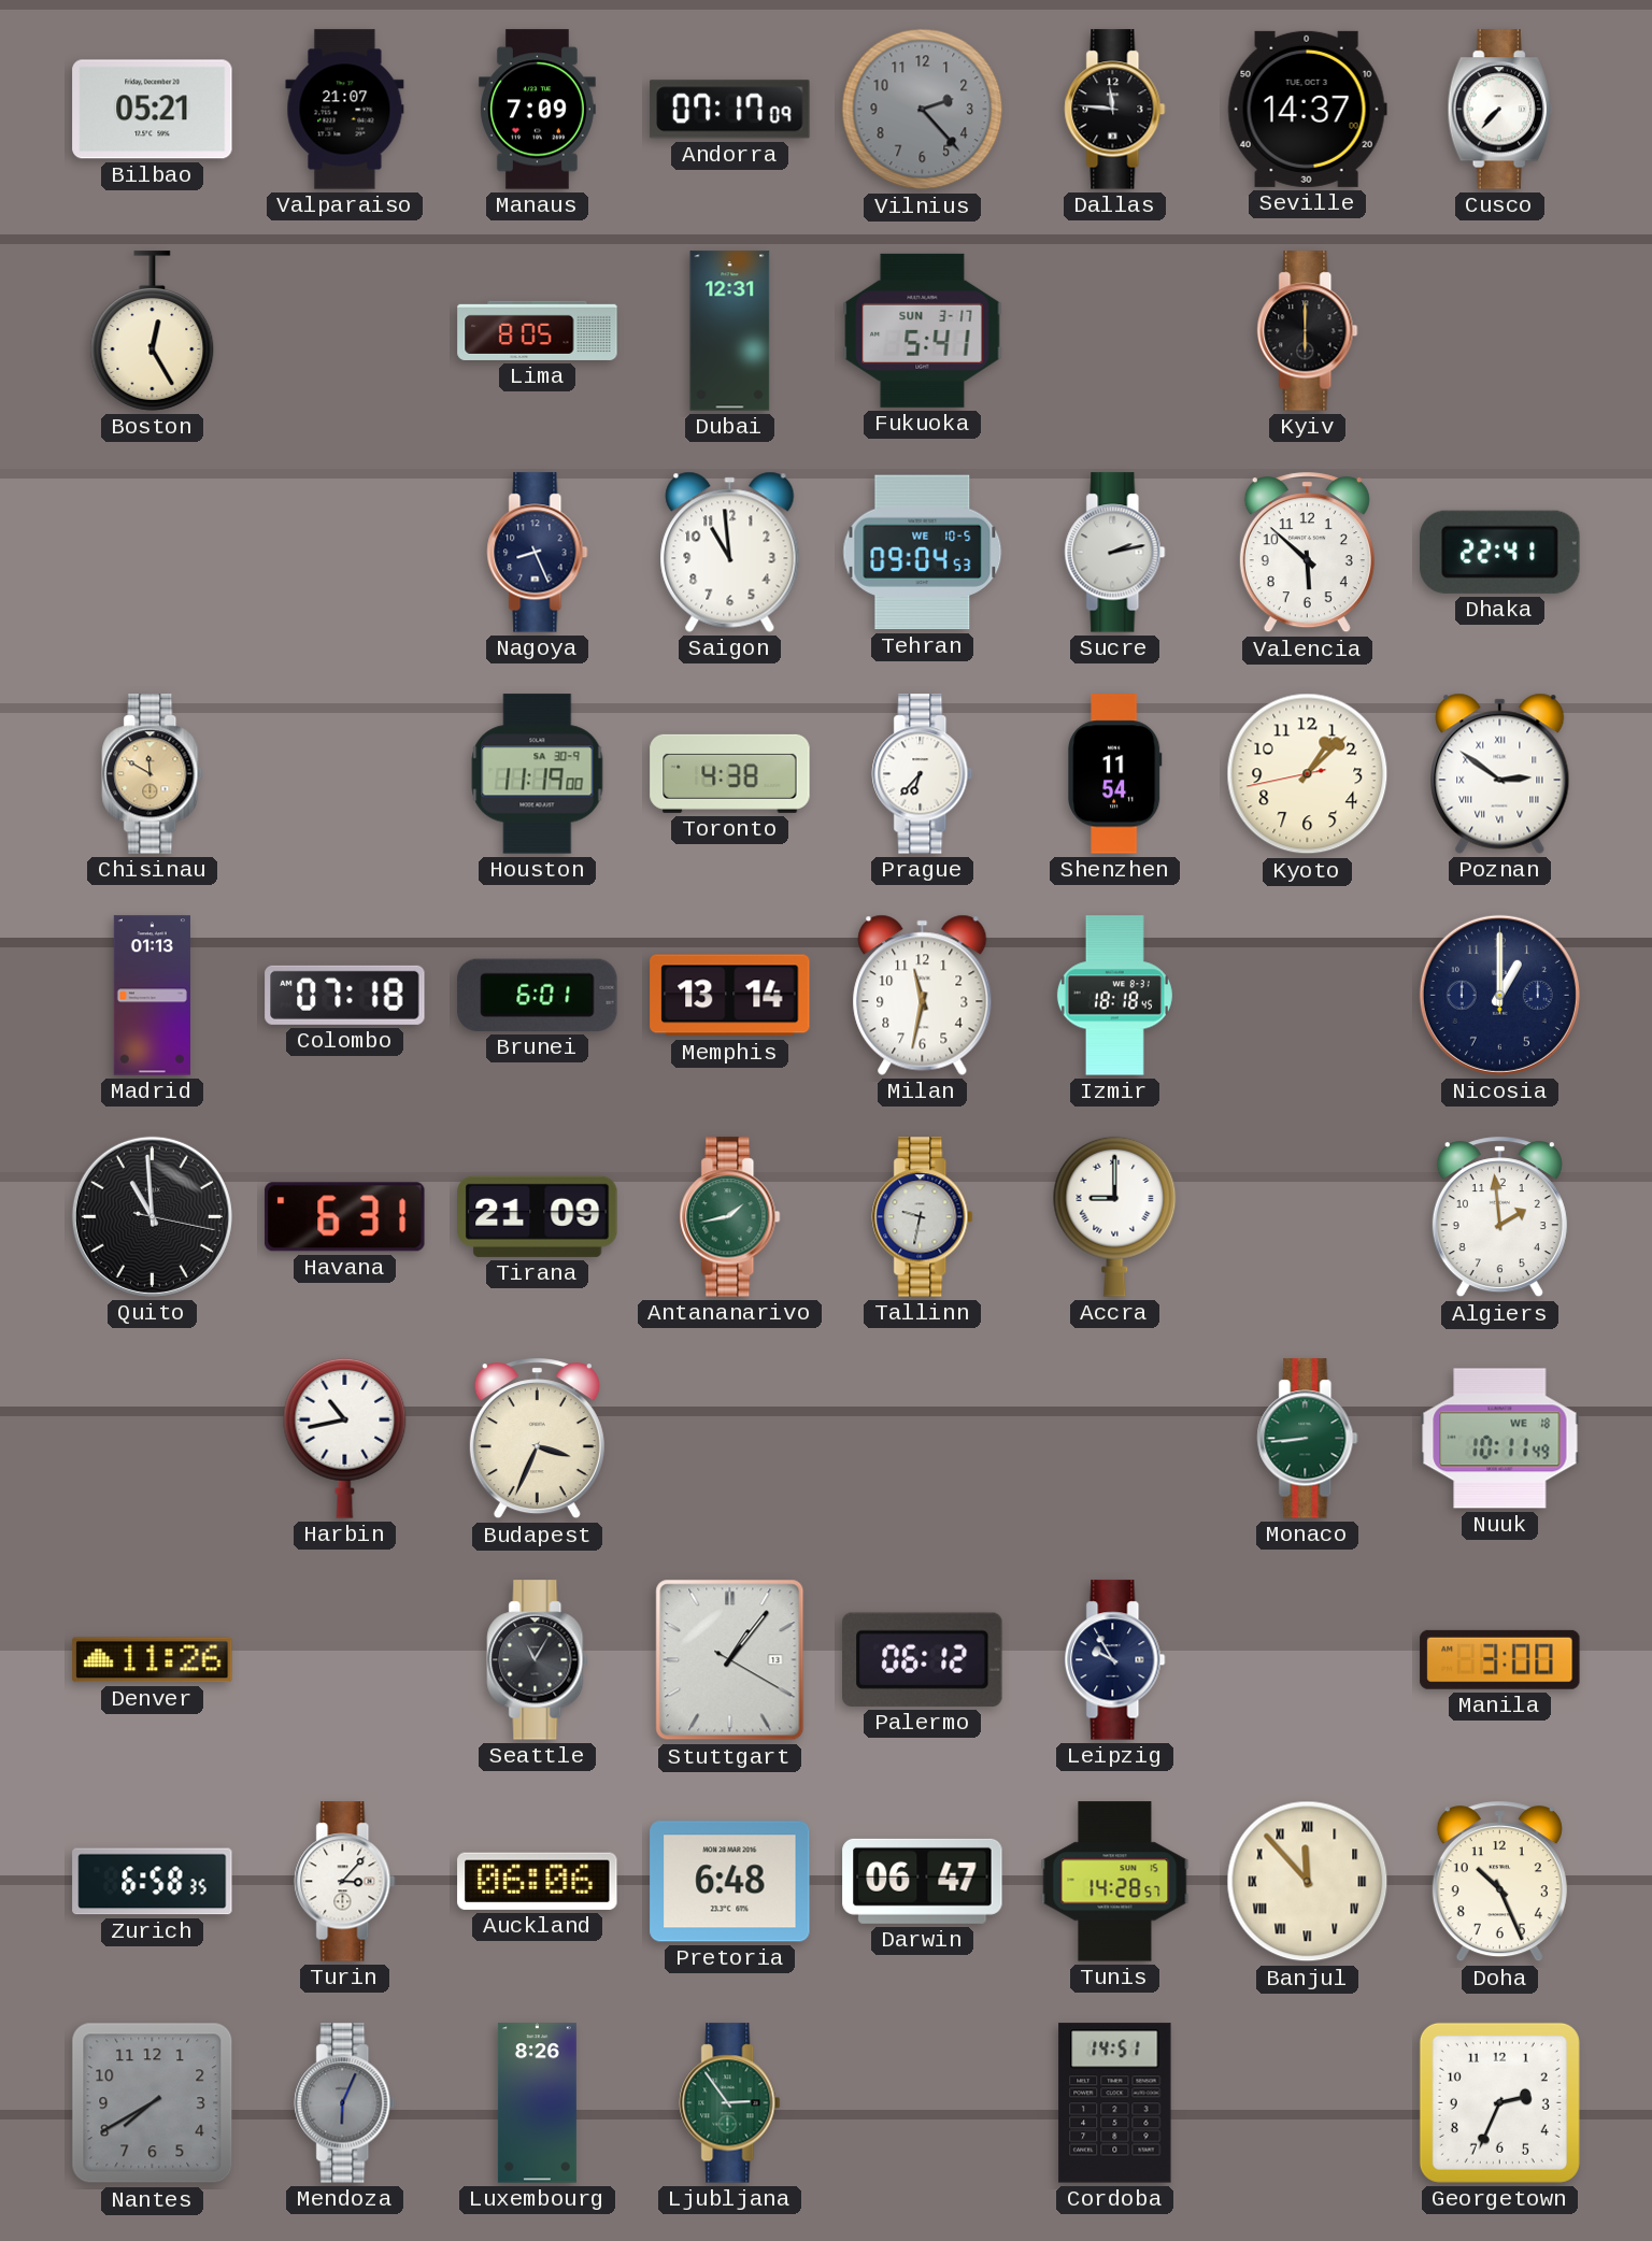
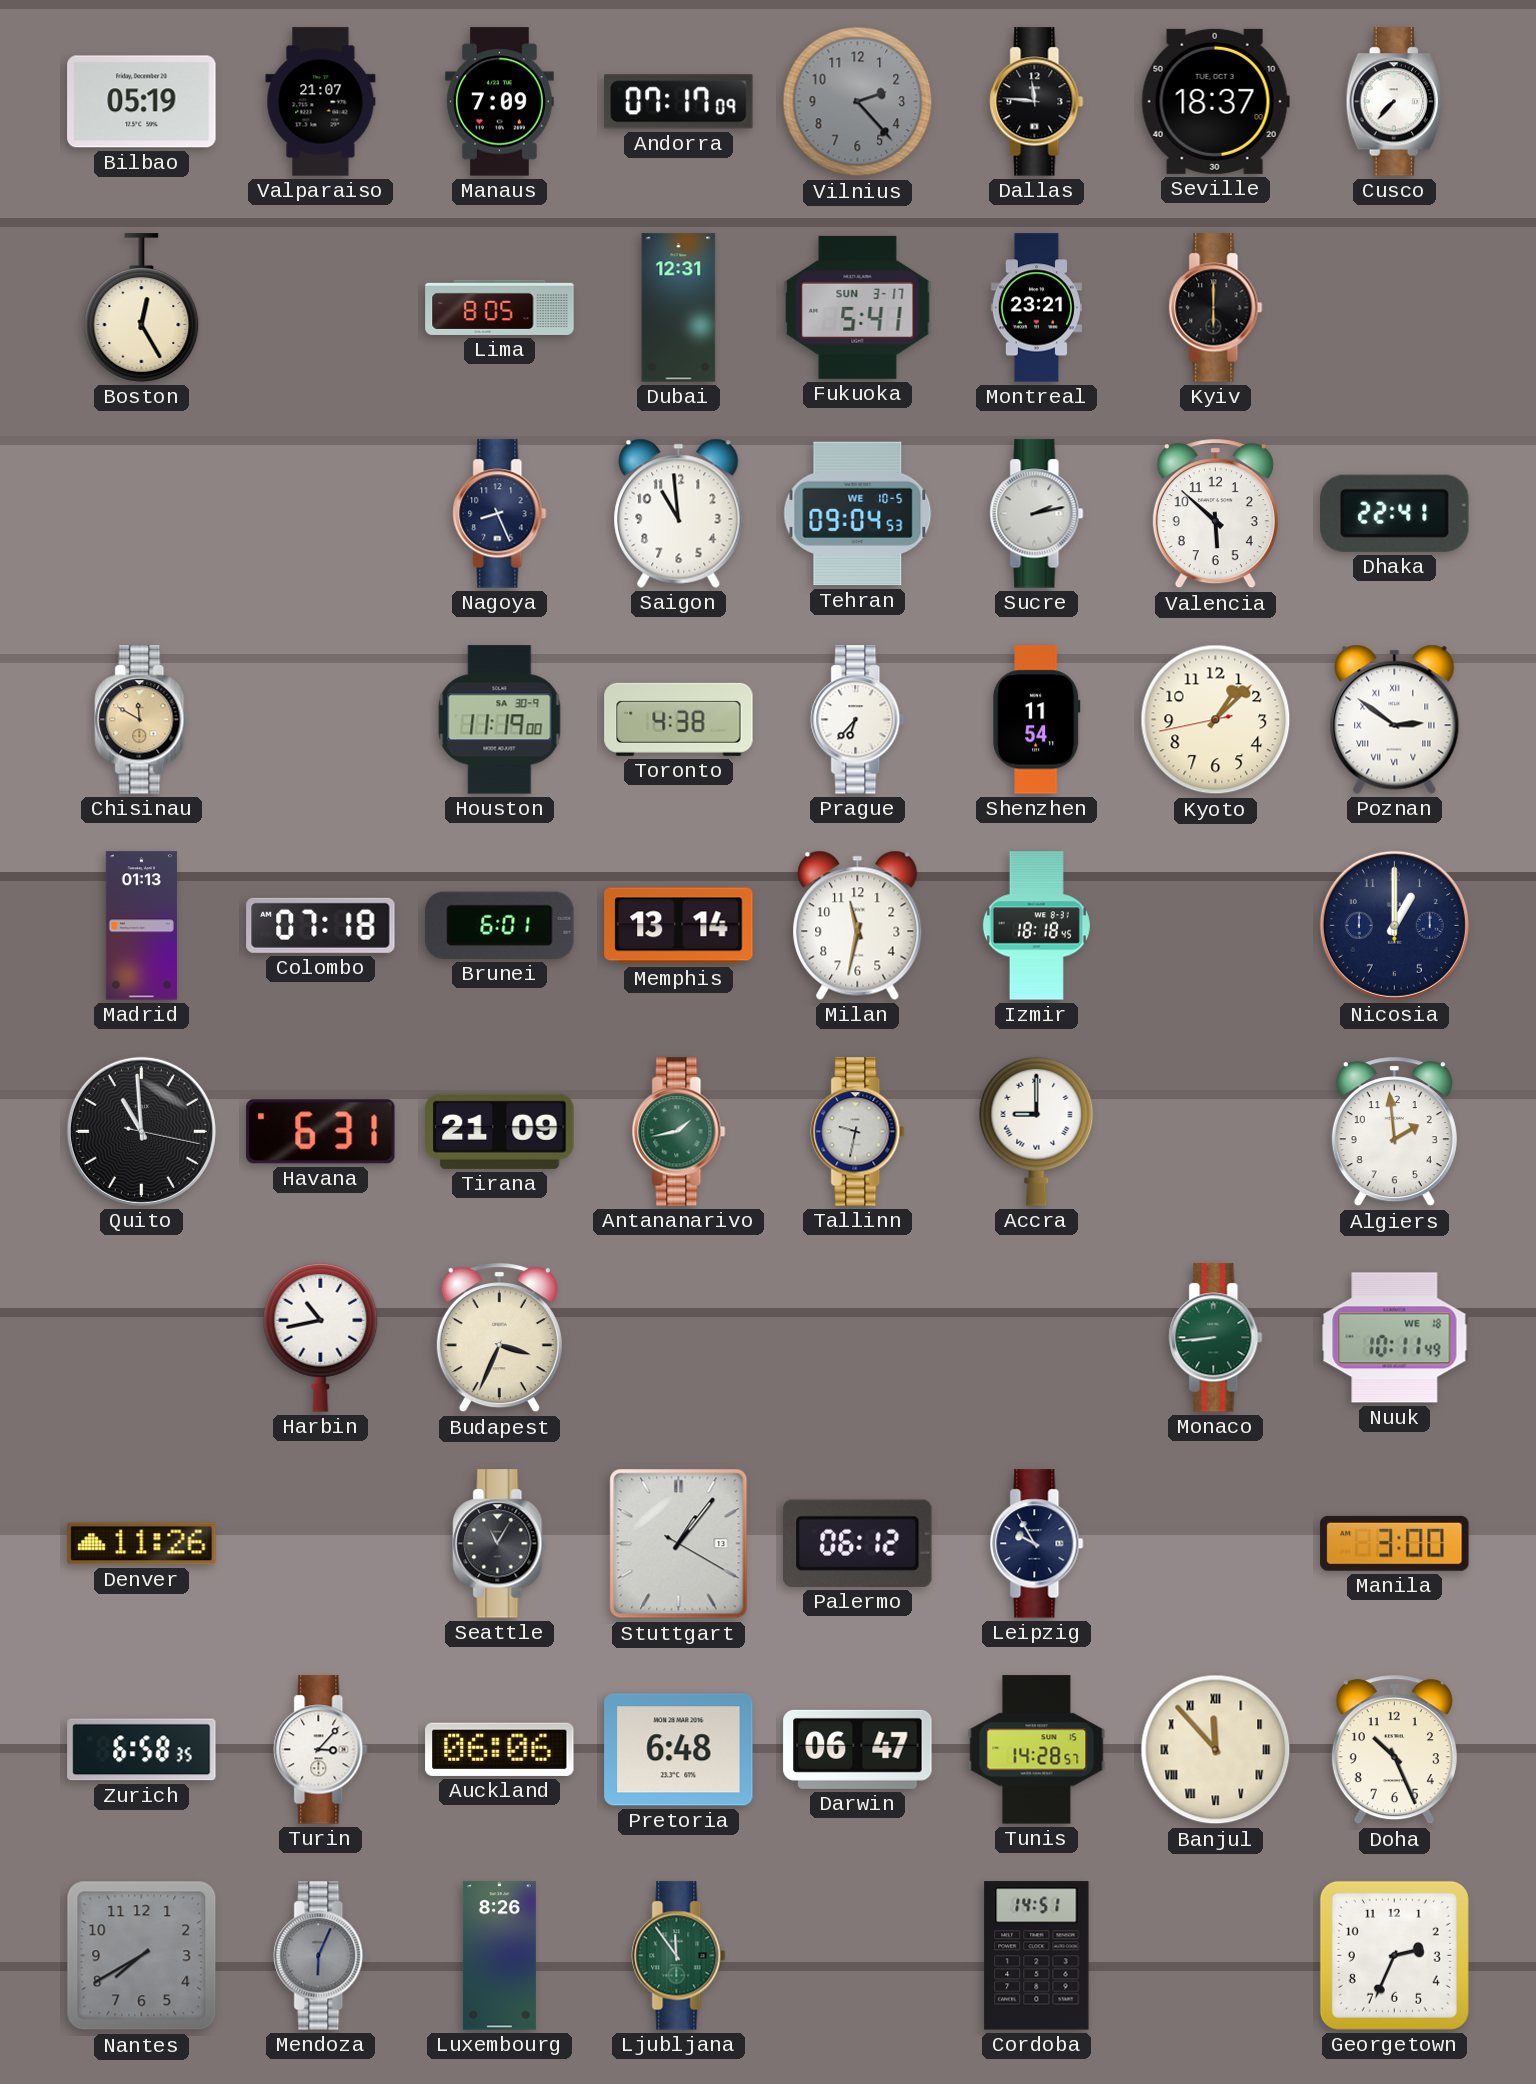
Bilbao: 05:21 -> 05:19 (142, 102)
Seville: 14:37 -> 18:37 (1215, 101)
Montreal: none -> 23:21 (1036, 308)
Ljubljana: 2:54 -> 11:54 (679, 1956)
